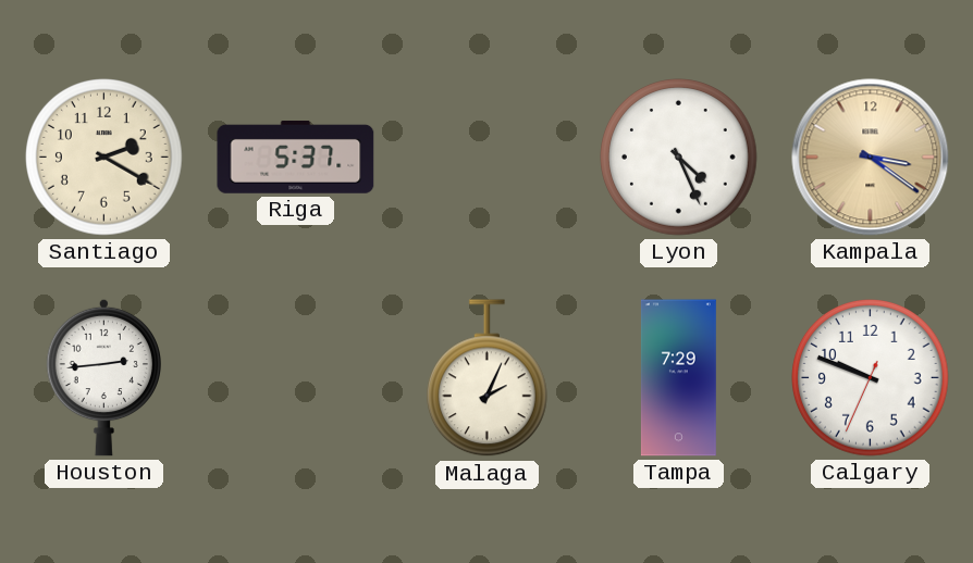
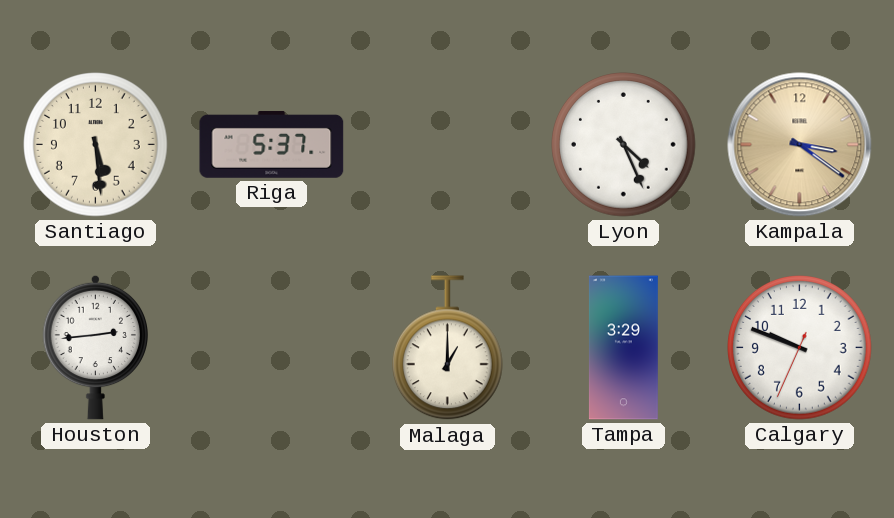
Santiago: 2:20 -> 5:29 (96, 145)
Malaga: 2:04 -> 1:00 (447, 348)
Tampa: 7:29 -> 3:29 (623, 348)
